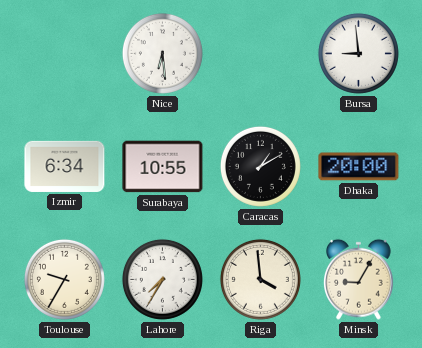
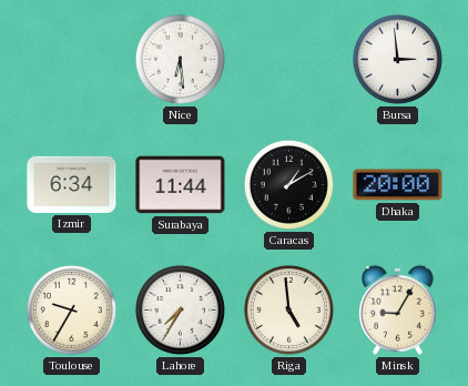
Bursa: 8:59 -> 2:59 (397, 59)
Surabaya: 10:55 -> 11:44 (181, 185)
Riga: 3:59 -> 4:59 (288, 309)
